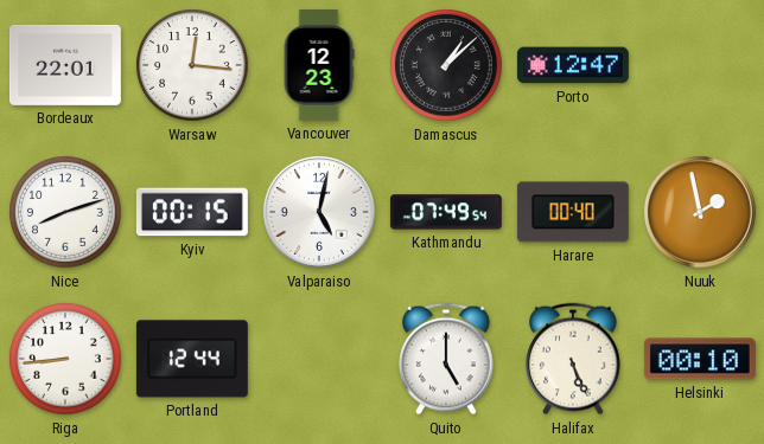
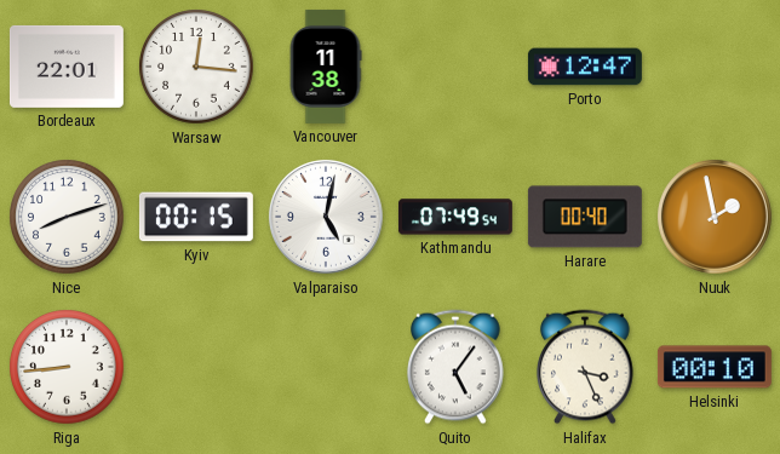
Vancouver: 12:23 -> 11:38 (326, 67)
Damascus: 1:08 -> none (446, 65)
Portland: 12:44 -> none (192, 359)
Quito: 5:00 -> 5:06 (455, 367)
Halifax: 5:26 -> 3:26 (585, 367)
